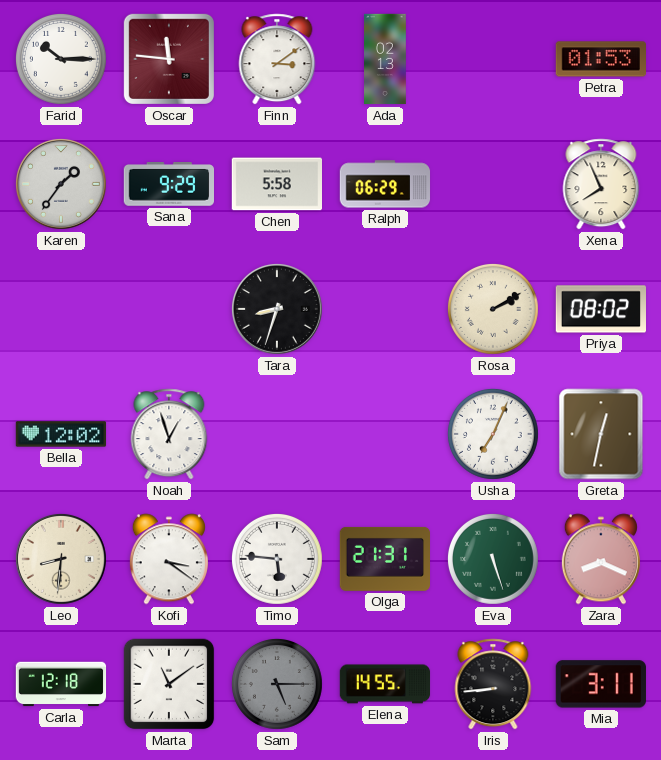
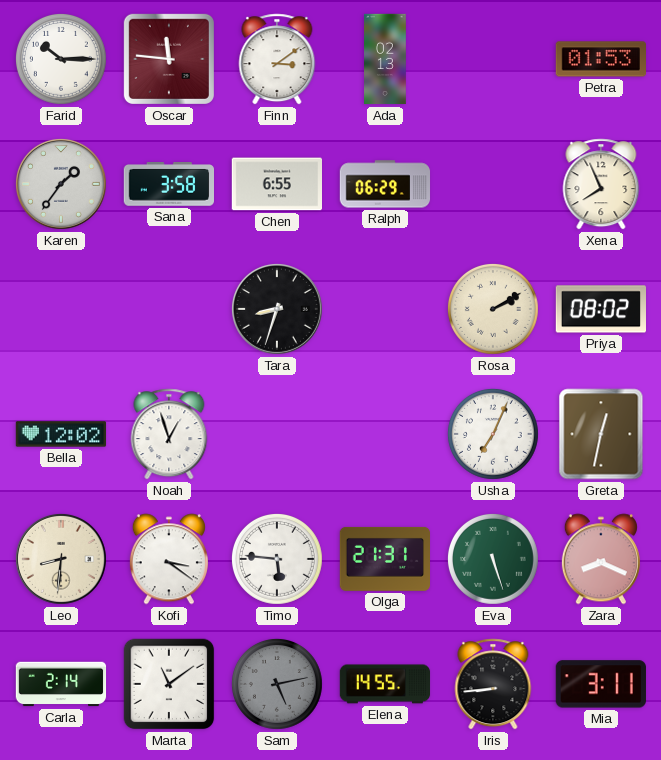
Sana: 9:29 -> 3:58 (169, 185)
Chen: 5:58 -> 6:55 (276, 184)
Carla: 12:18 -> 2:14 (61, 684)
Sam: 5:15 -> 5:13 (277, 684)
